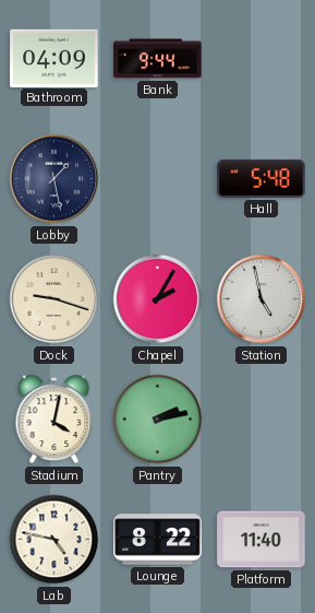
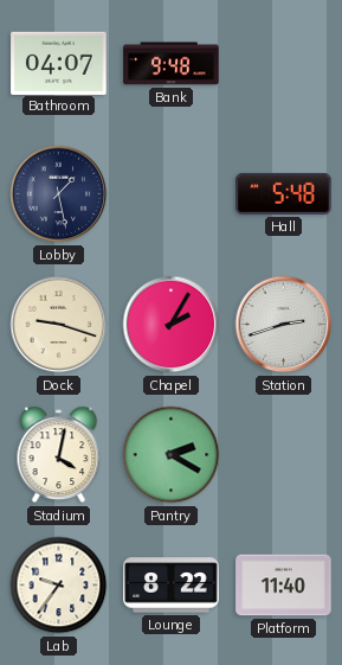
Bathroom: 04:09 -> 04:07 (59, 63)
Bank: 9:44 -> 9:48 (172, 64)
Station: 4:58 -> 2:42 (284, 325)
Pantry: 2:13 -> 2:20 (172, 455)
Lab: 4:47 -> 9:36 (59, 586)
